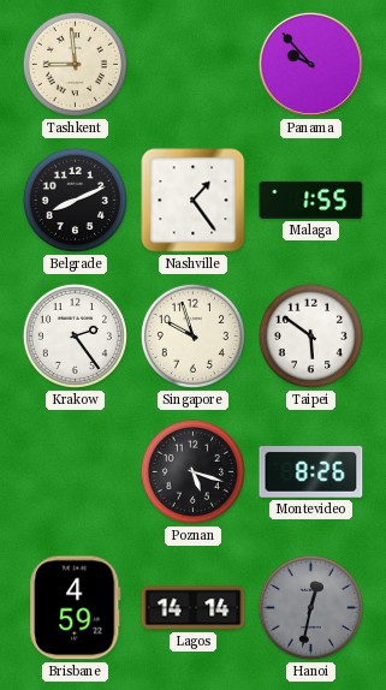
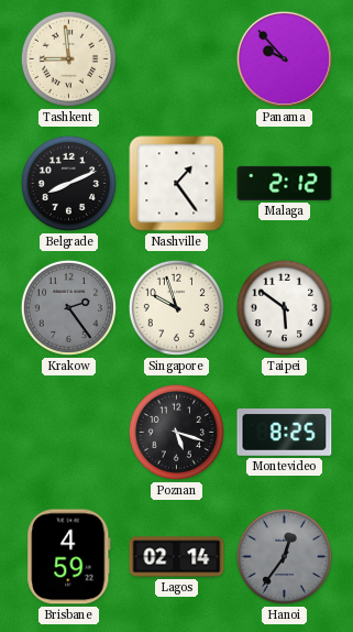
Malaga: 1:55 -> 2:12 (285, 183)
Krakow dial: white -> grey (68, 307)
Montevideo: 8:26 -> 8:25 (285, 433)
Lagos: 14:14 -> 02:14 (177, 557)
Hanoi: 12:32 -> 12:36 (284, 556)
